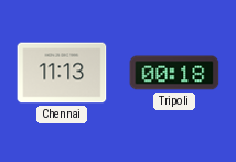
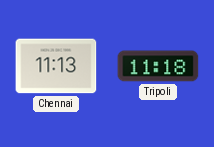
Tripoli: 00:18 -> 11:18 (158, 66)
